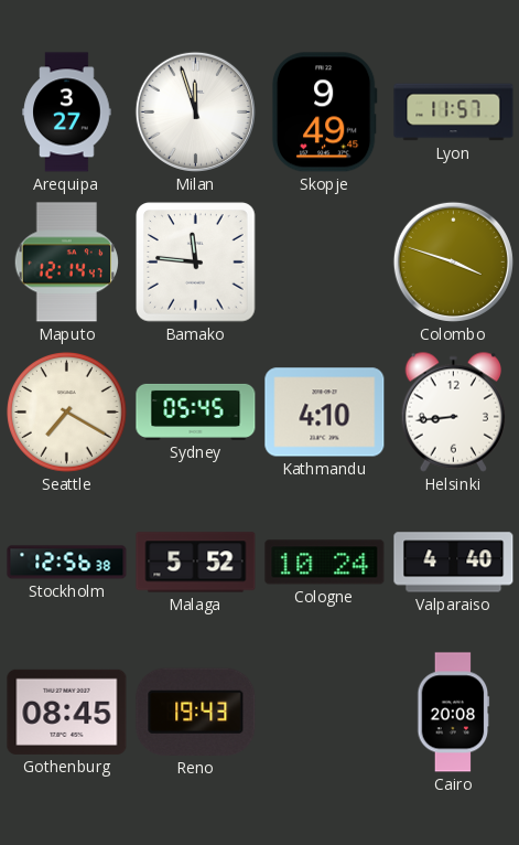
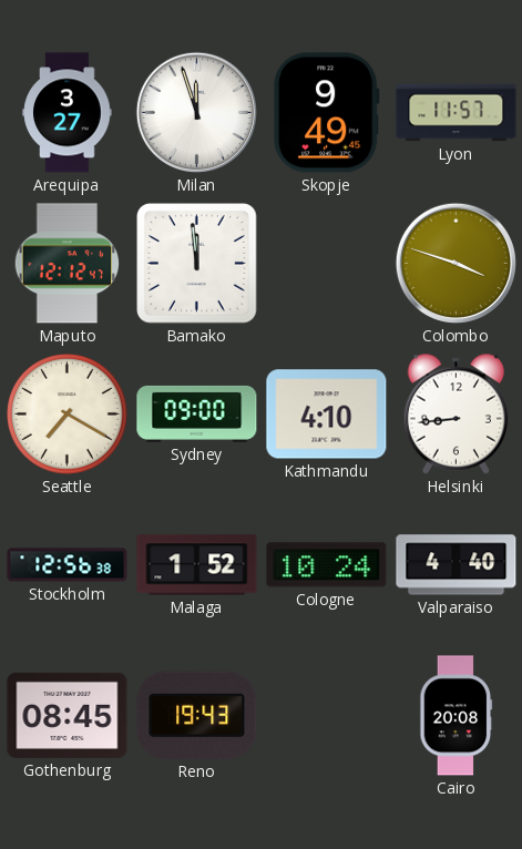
Maputo: 12:14 -> 12:12 (66, 264)
Bamako: 11:46 -> 11:59 (197, 264)
Sydney: 05:45 -> 09:00 (197, 413)
Malaga: 5:52 -> 1:52 (197, 565)
